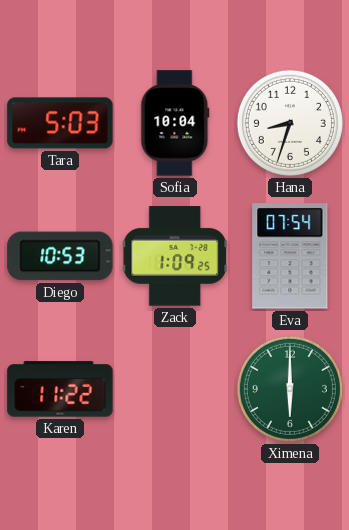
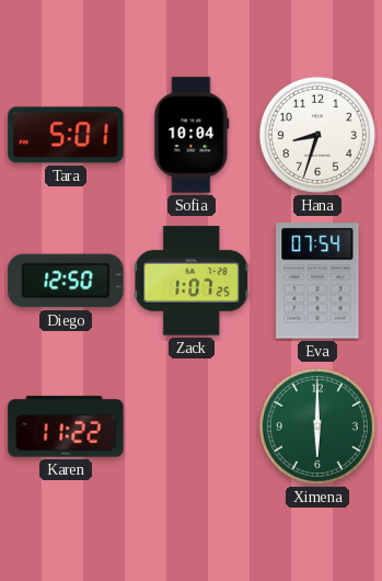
Tara: 5:03 -> 5:01 (66, 135)
Diego: 10:53 -> 12:50 (66, 281)
Zack: 1:09 -> 1:07 (192, 281)
